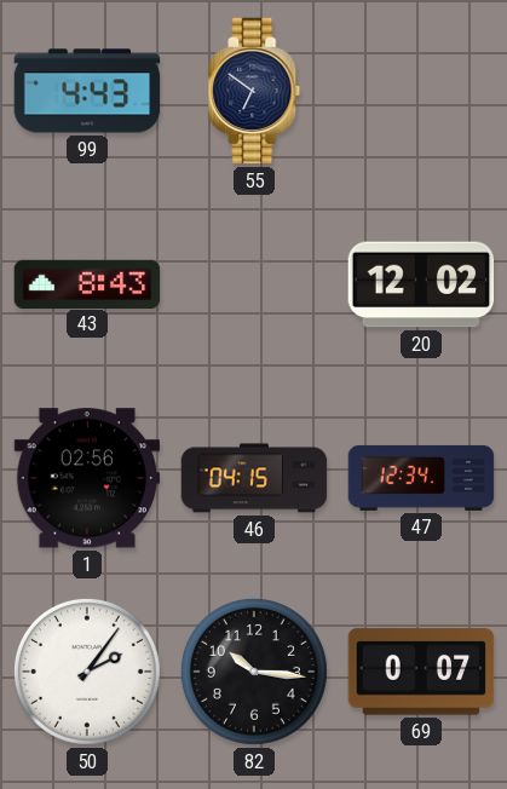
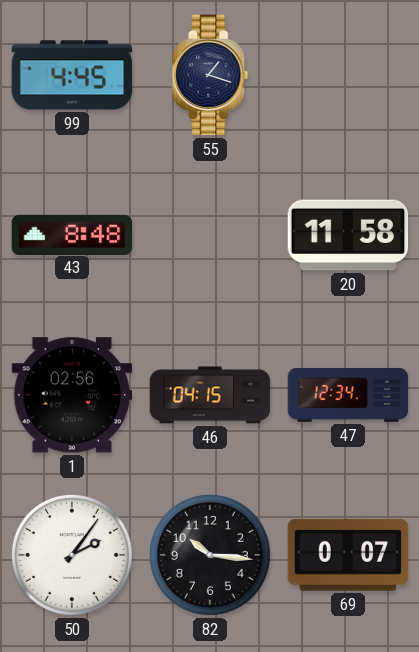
99: 4:43 -> 4:45 (72, 75)
55: 6:51 -> 1:18 (210, 75)
43: 8:43 -> 8:48 (72, 234)
20: 12:02 -> 11:58 (348, 235)
